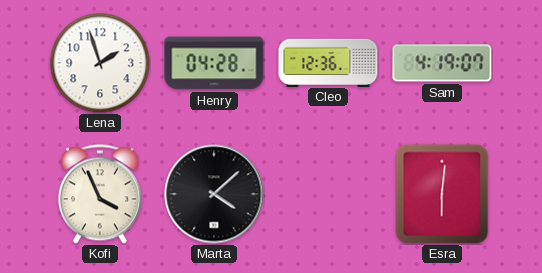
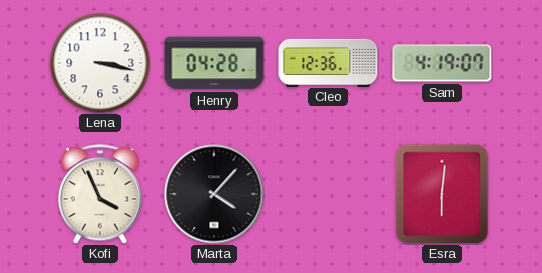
Lena: 1:57 -> 3:17 (100, 63)
Marta: 4:08 -> 4:07 (214, 194)
